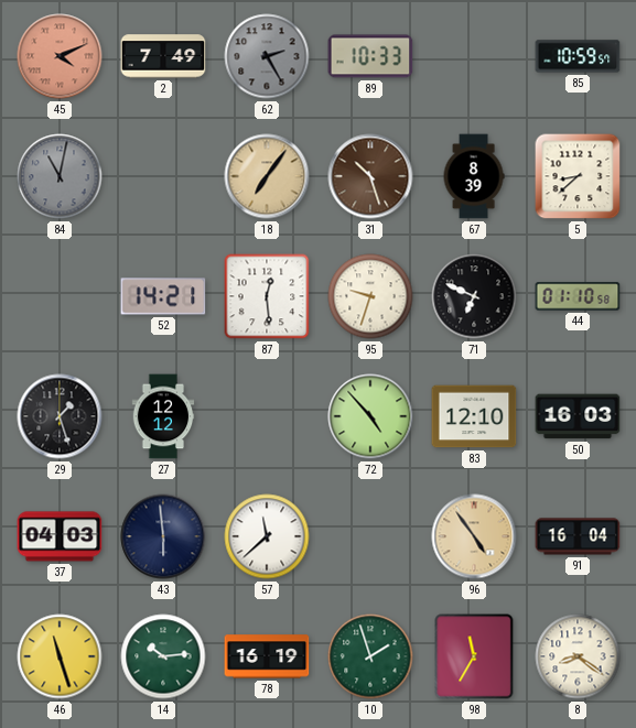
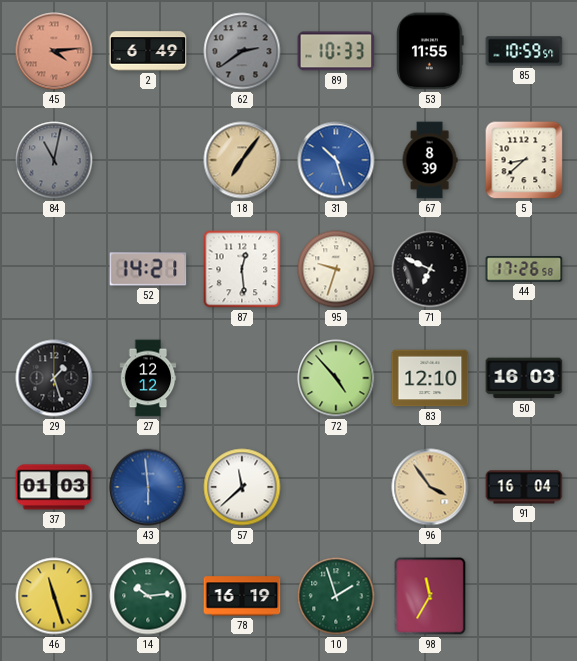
45: 4:11 -> 4:14 (54, 51)
2: 7:49 -> 6:49 (148, 51)
62: 2:25 -> 2:39 (242, 51)
53: none -> 11:55 (430, 51)
31 dial: brown -> blue (336, 160)
44: 01:10 -> 17:26 (524, 269)
37: 04:03 -> 01:03 (54, 487)
43 dial: navy -> blue (148, 487)
96: 4:54 -> 3:54 (430, 487)
8: 8:21 -> none (578, 656)
